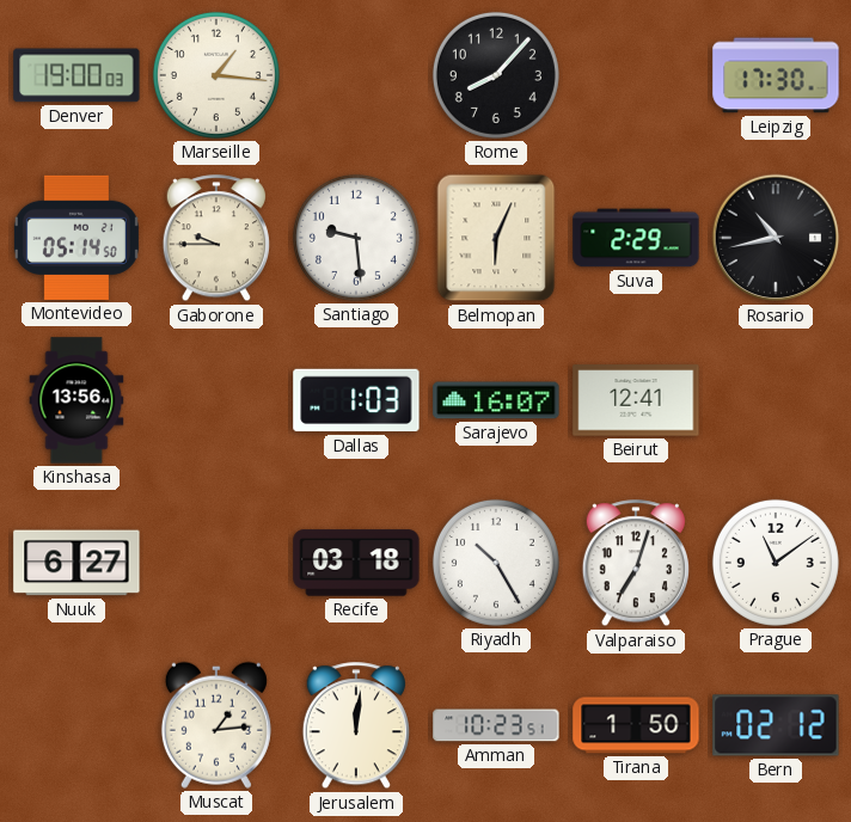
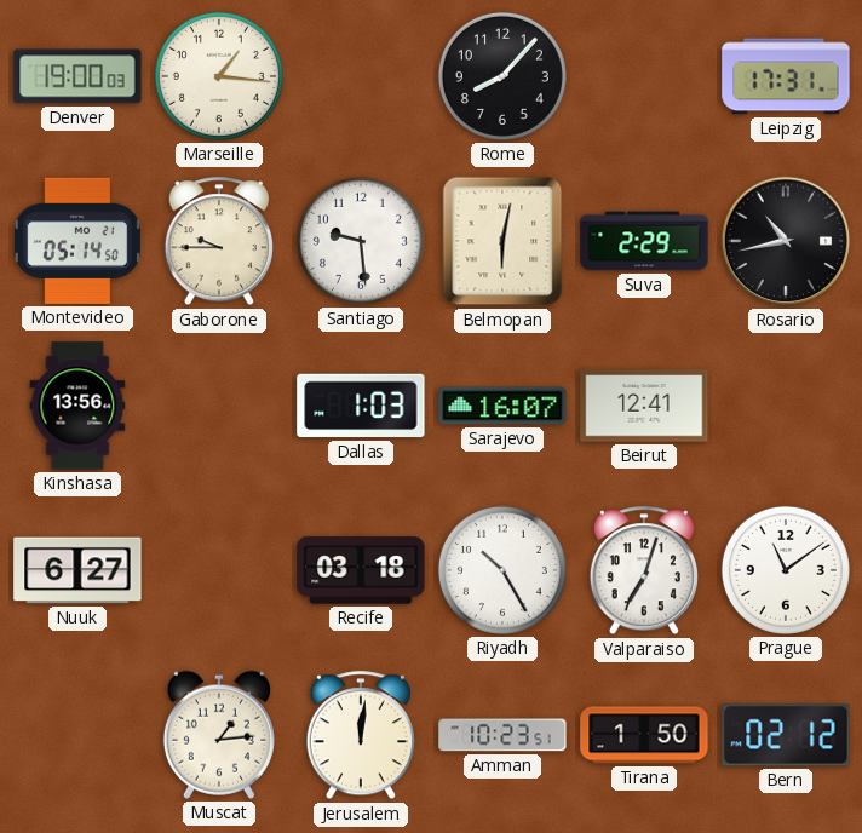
Leipzig: 17:30 -> 17:31 (786, 76)
Belmopan: 6:04 -> 6:02 (502, 241)
